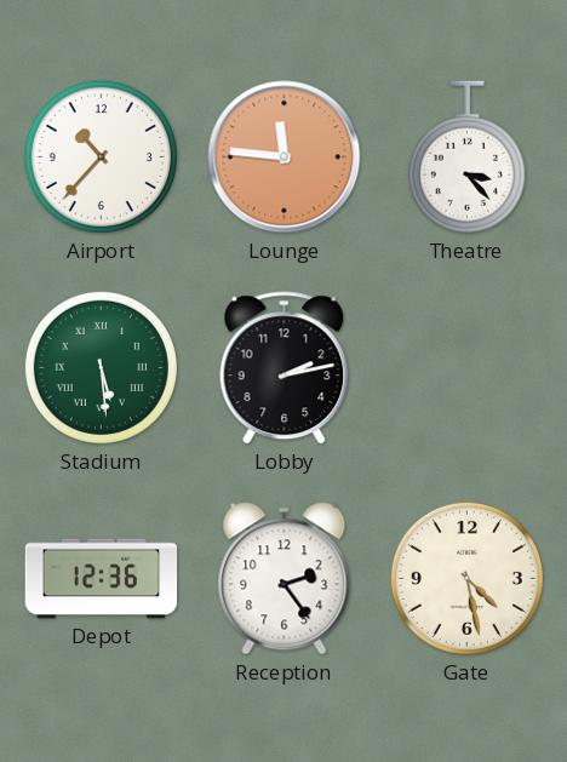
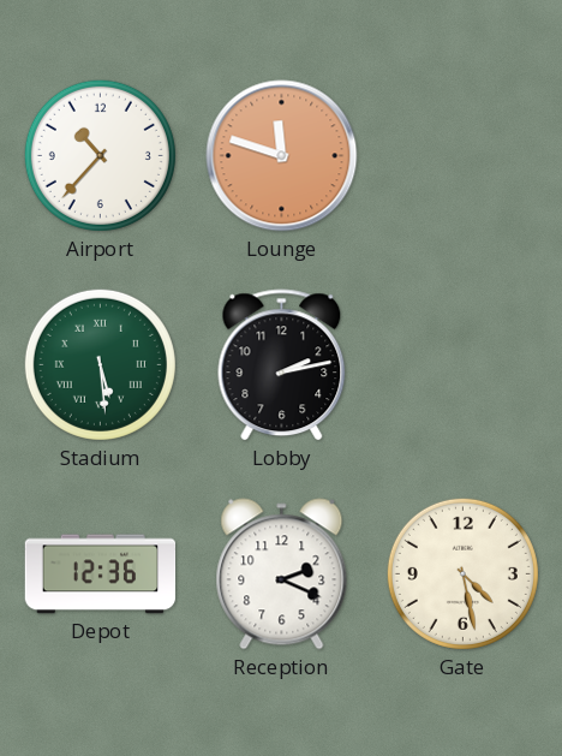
Lounge: 11:46 -> 11:48 (282, 156)
Theatre: 3:23 -> none (466, 157)
Reception: 2:24 -> 2:19 (282, 575)
